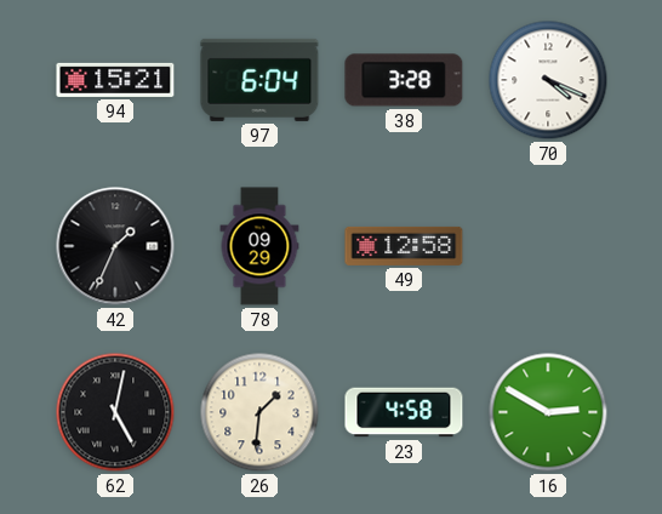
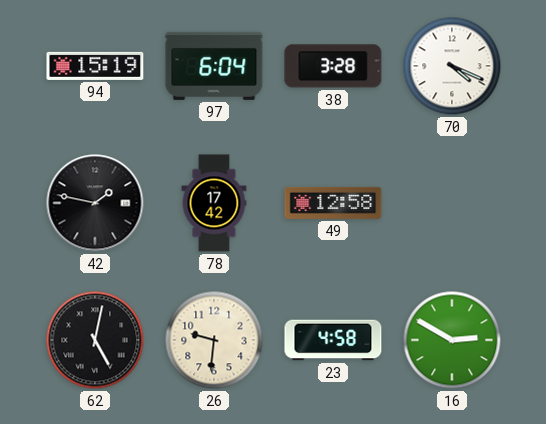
94: 15:21 -> 15:19 (95, 66)
42: 1:34 -> 1:47 (95, 203)
78: 09:29 -> 17:42 (214, 203)
26: 1:31 -> 9:31 (214, 340)
